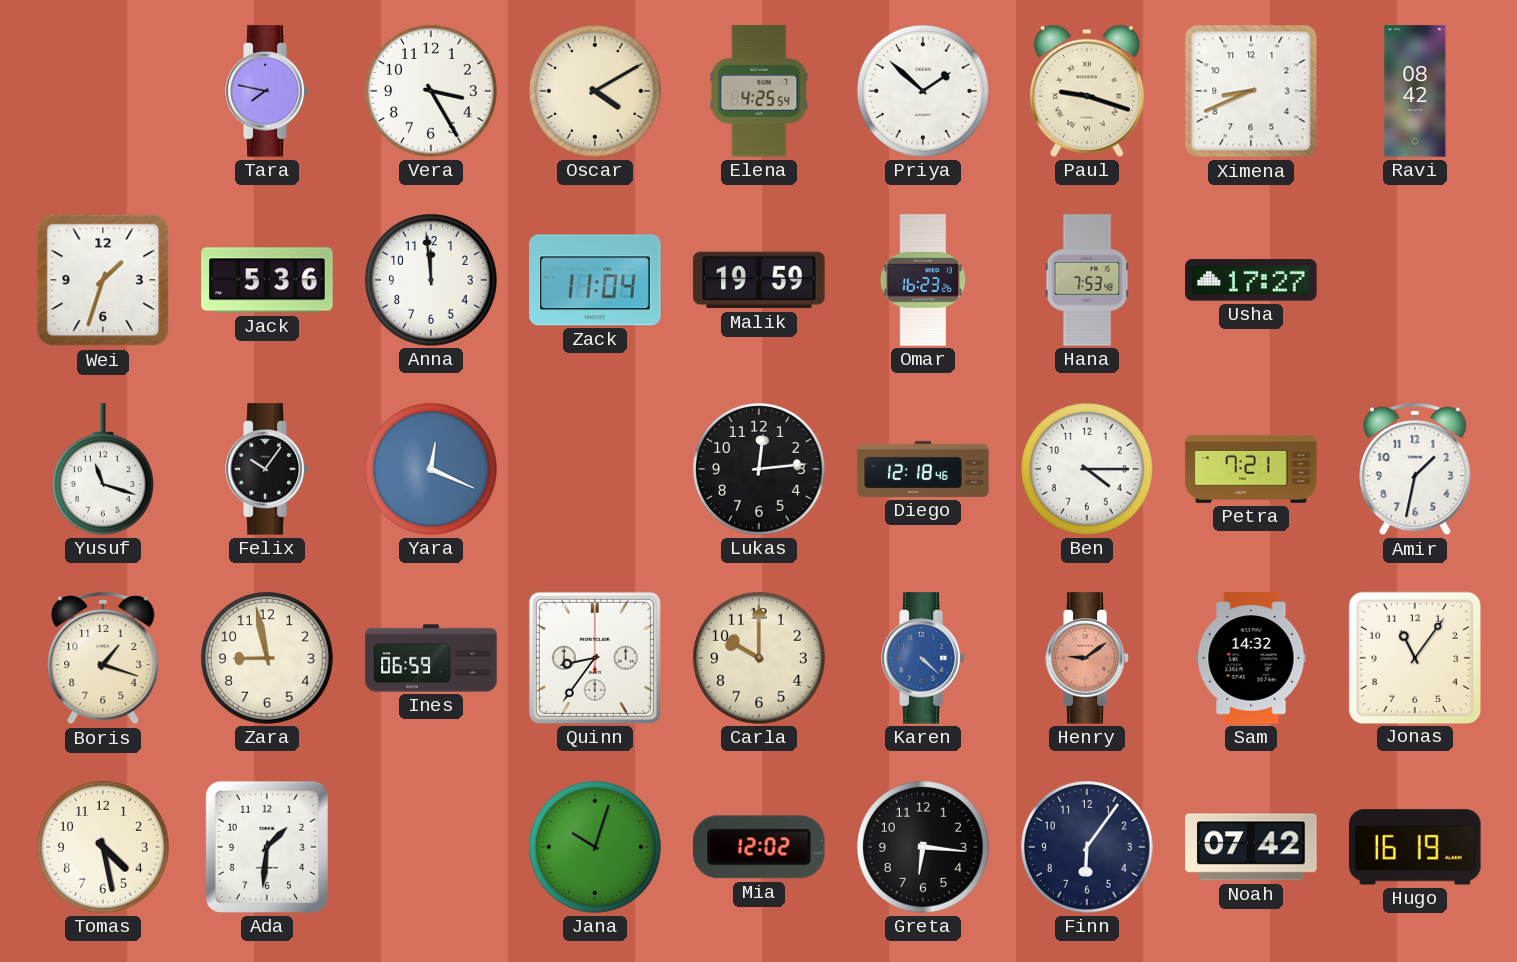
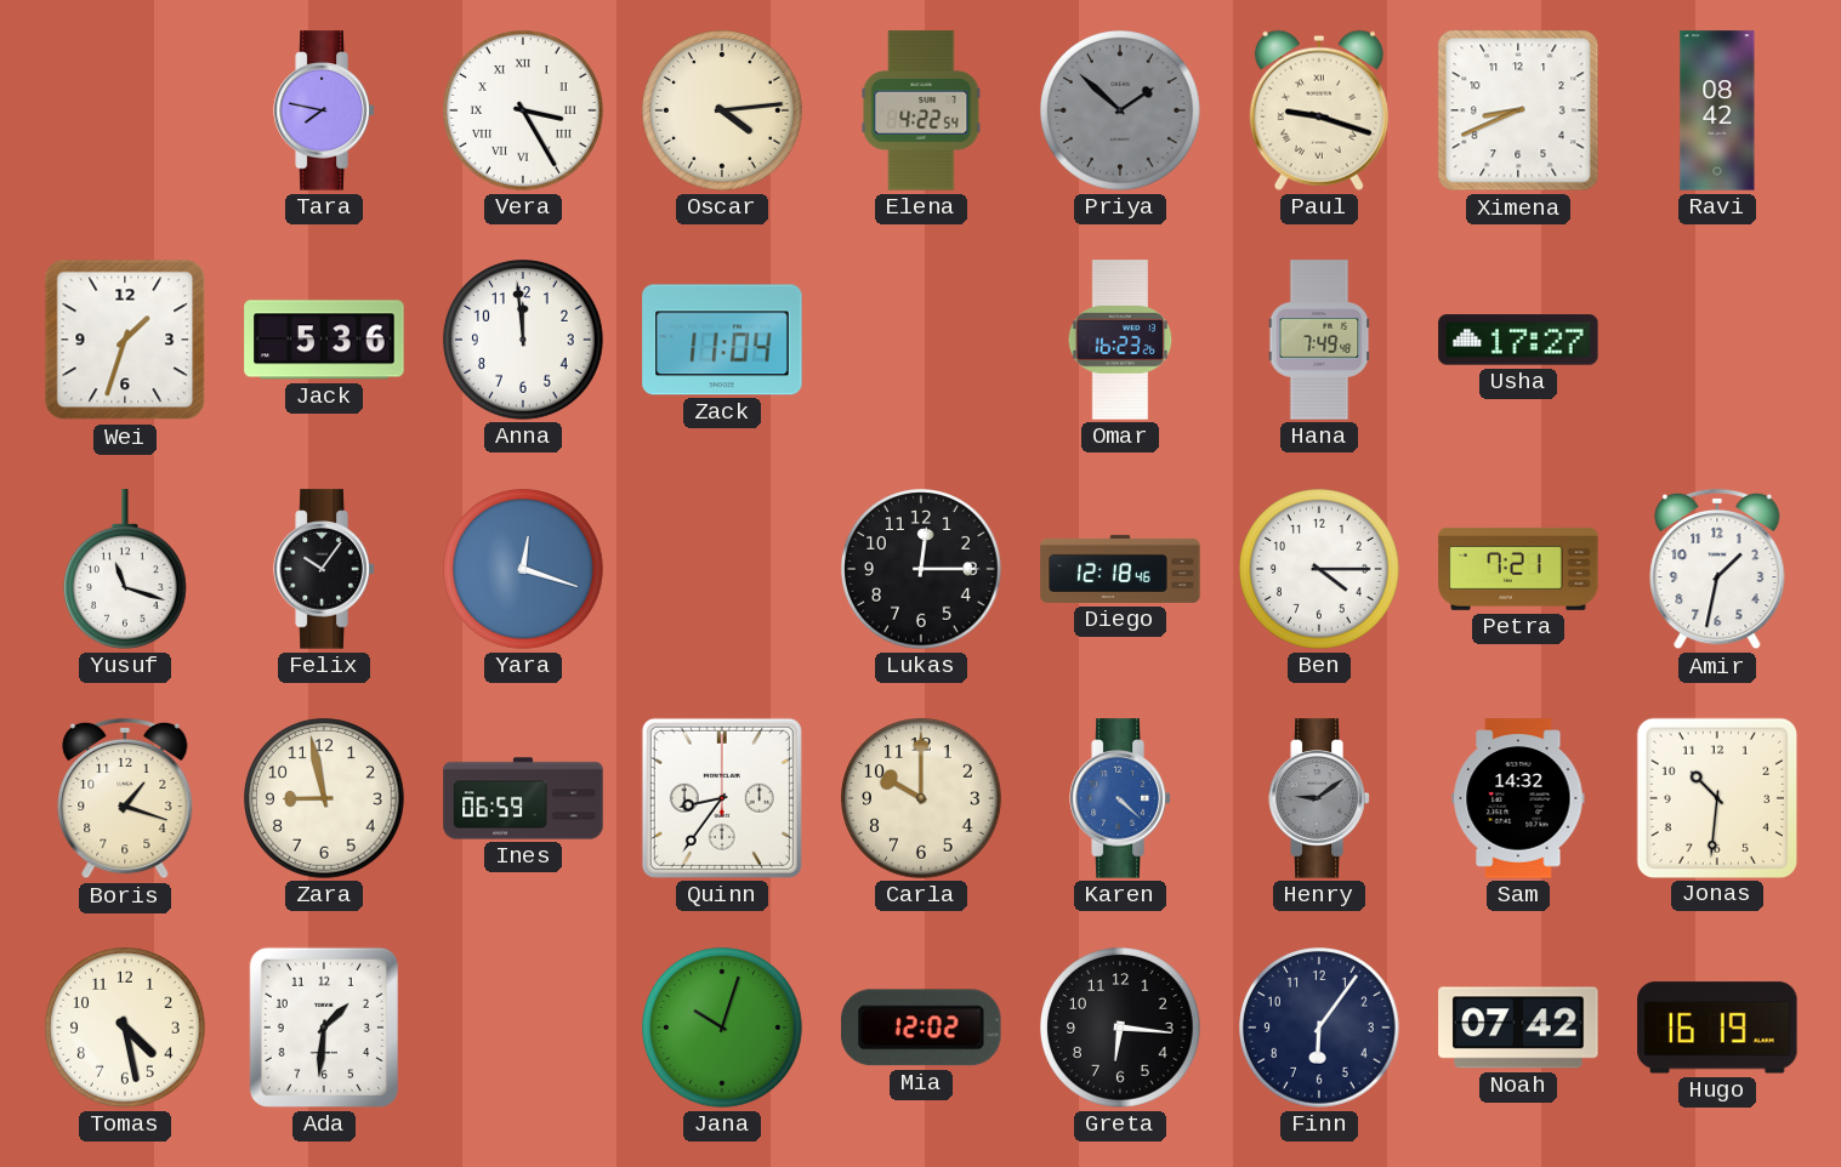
Vera numerals: Arabic -> Roman (524, 112)
Oscar: 4:10 -> 4:14 (723, 112)
Elena: 4:25 -> 4:22 (921, 110)
Priya dial: white -> grey (1121, 112)
Malik: 19:59 -> none (759, 280)
Hana: 7:53 -> 7:49 (1319, 340)
Yara: 12:19 -> 12:18 (524, 570)
Lukas: 12:14 -> 12:15 (922, 570)
Henry dial: salmon -> grey (1319, 798)
Jonas: 11:06 -> 10:31 (1716, 797)
